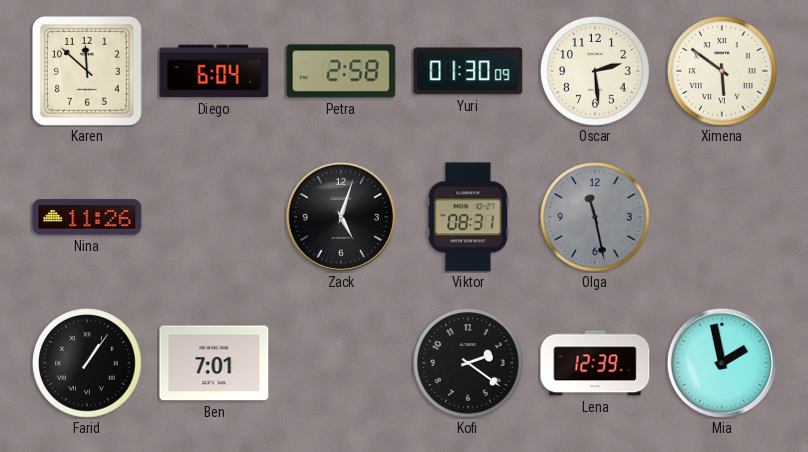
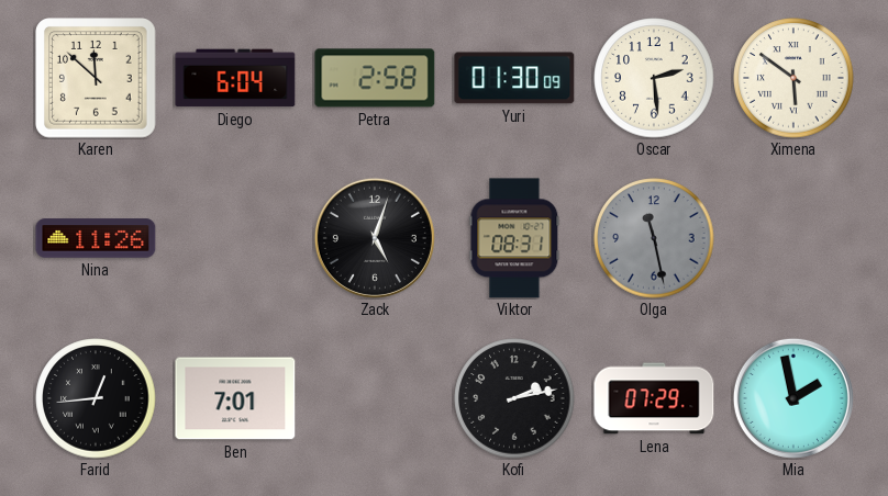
Farid: 1:06 -> 12:44 (96, 398)
Kofi: 2:21 -> 2:13 (514, 398)
Lena: 12:39 -> 07:29 (654, 398)
